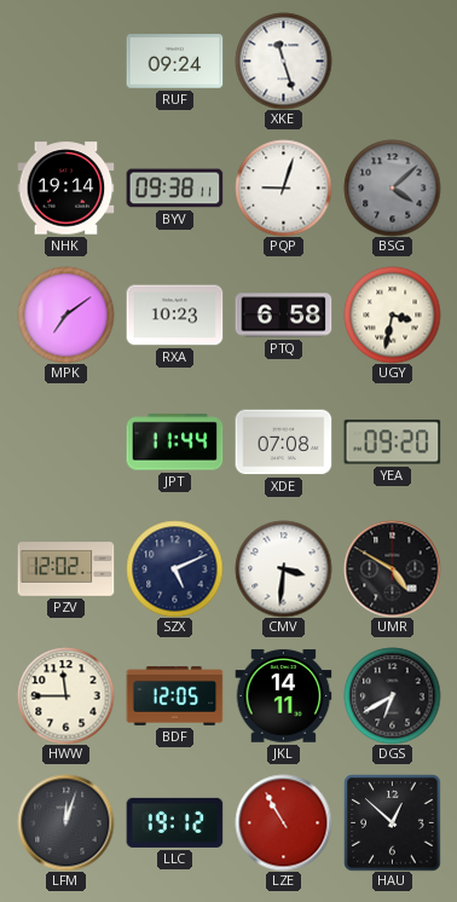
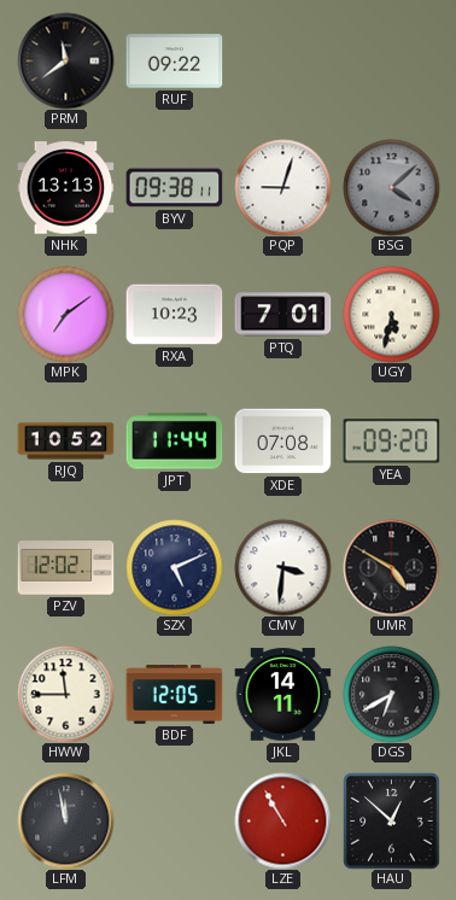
PRM: none -> 11:39 (65, 60)
RUF: 09:24 -> 09:22 (174, 62)
XKE: 11:27 -> none (283, 60)
NHK: 19:14 -> 13:13 (65, 188)
PTQ: 6:58 -> 7:01 (282, 315)
UGY: 3:32 -> 5:32 (391, 314)
RJQ: none -> 10:52 (65, 442)
LFM: 12:03 -> 11:58 (65, 820)
LLC: 19:12 -> none (174, 822)
